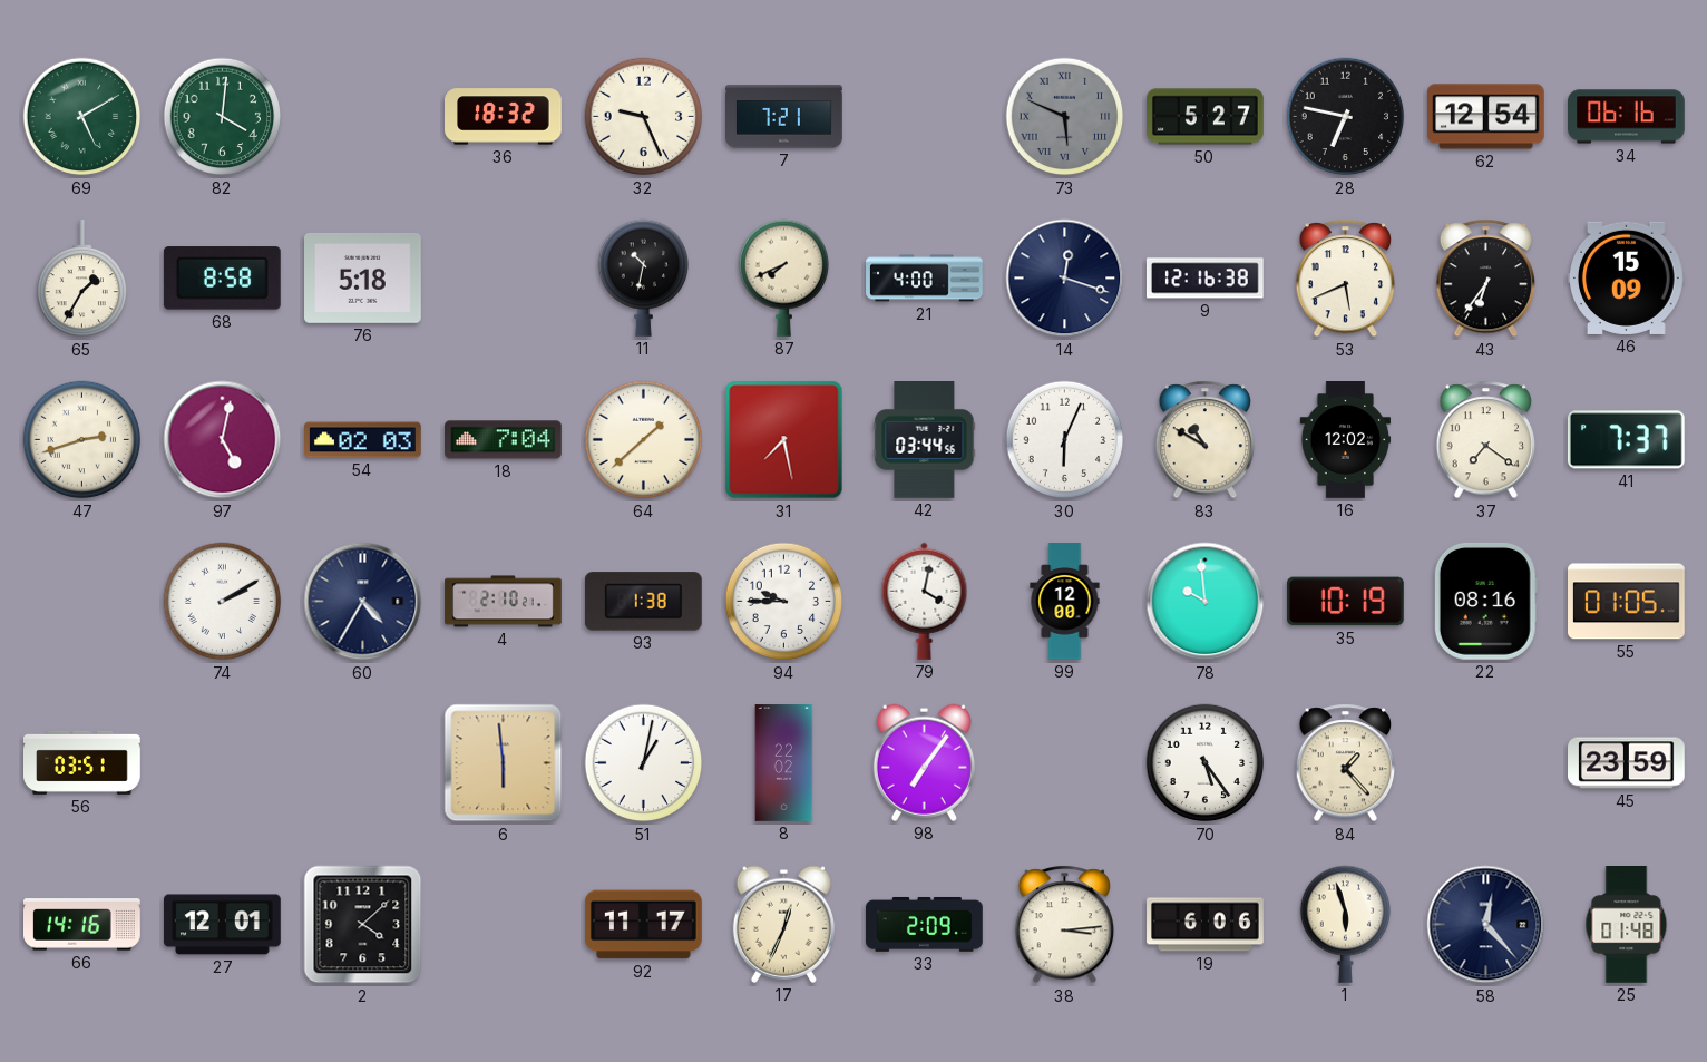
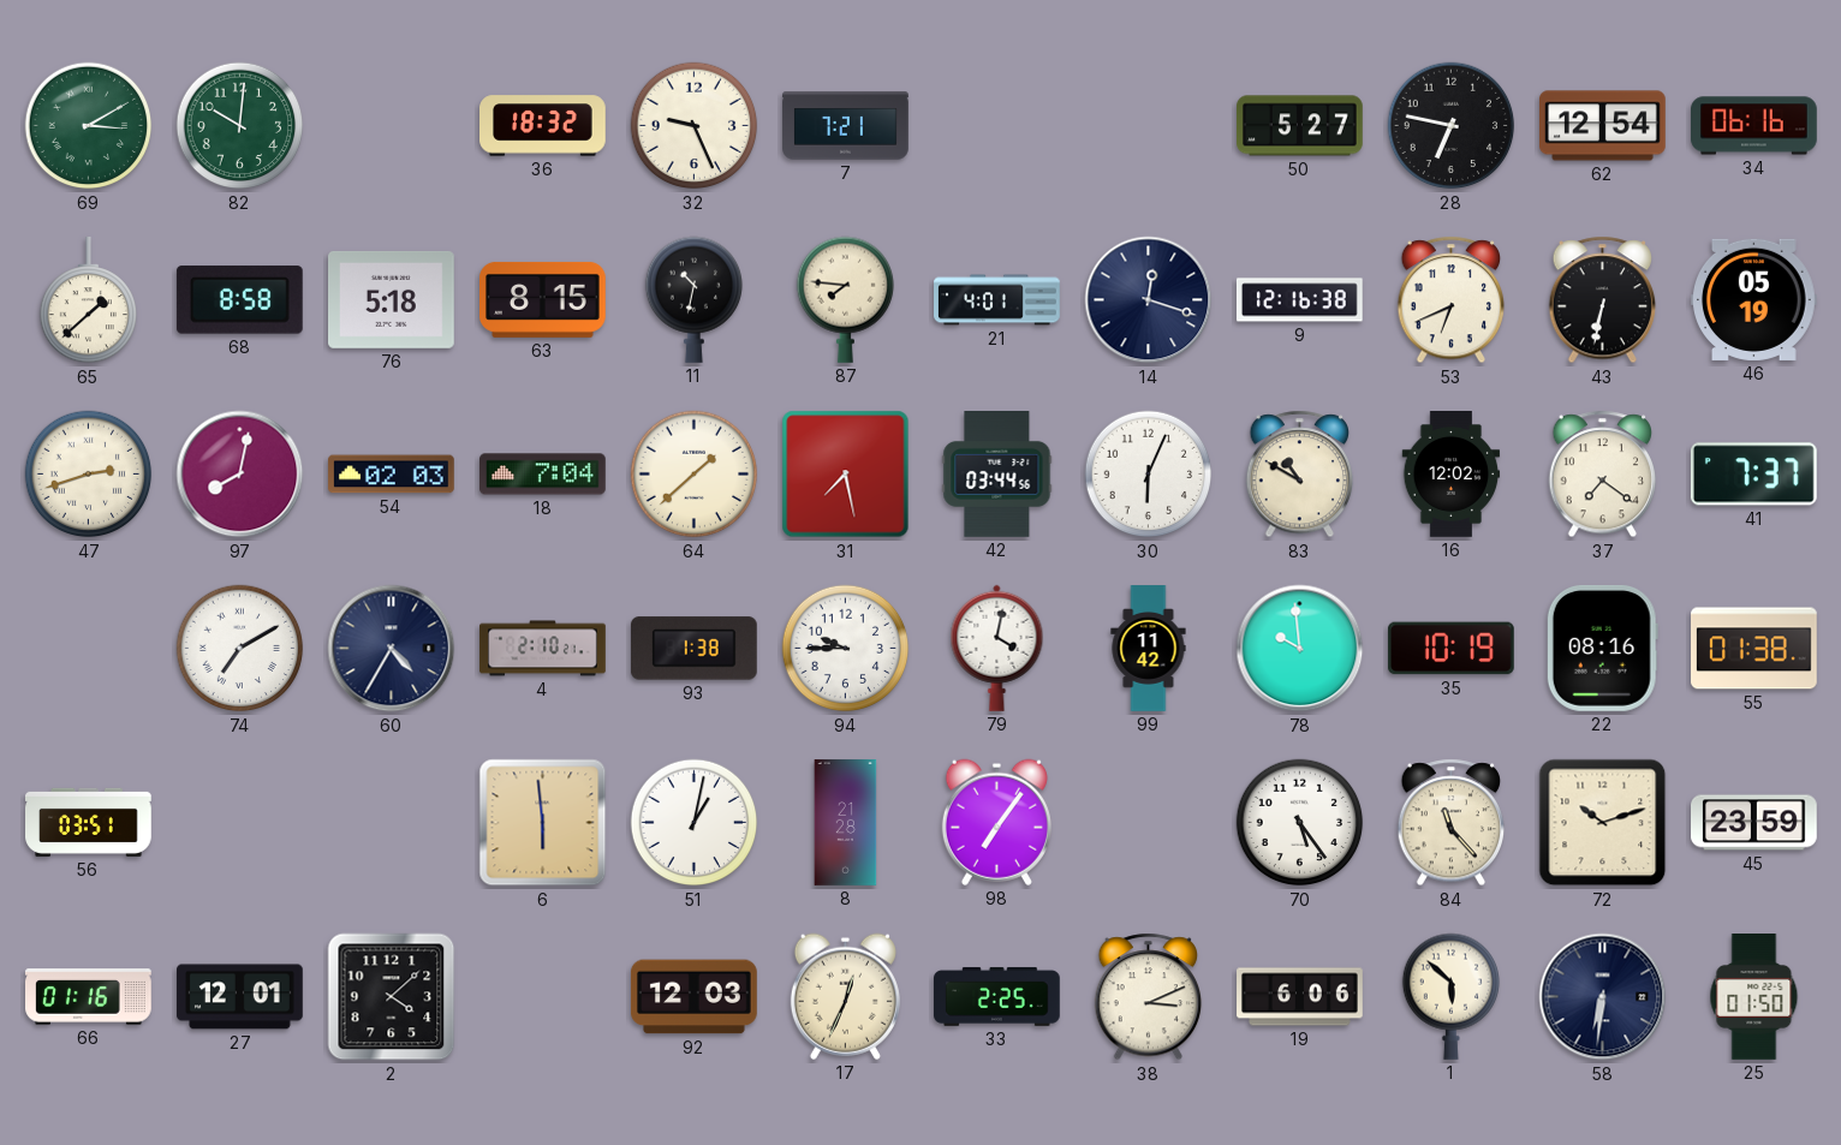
69: 5:10 -> 3:10 (89, 126)
82: 4:01 -> 10:01 (240, 126)
73: 5:49 -> none (1065, 117)
65: 1:35 -> 1:38 (88, 302)
63: none -> 8:15 (543, 299)
87: 7:41 -> 7:46 (845, 299)
21: 4:00 -> 4:01 (997, 300)
53: 5:41 -> 6:41 (1452, 300)
43: 6:36 -> 6:32 (1603, 300)
46: 15:09 -> 05:19 (1754, 299)
97: 5:02 -> 8:02 (240, 475)
74: 2:10 -> 7:10 (240, 649)
99: 12:00 -> 11:42 (1149, 649)
55: 01:05 -> 01:38 (1754, 649)
8: 22:02 -> 21:28 (846, 823)
84: 1:23 -> 11:23 (1452, 823)
72: none -> 10:12 (1603, 823)
66: 14:16 -> 01:16 (89, 997)
92: 11:17 -> 12:03 (695, 997)
33: 2:09 -> 2:25 (997, 996)
38: 3:14 -> 3:11 (1149, 997)
1: 5:57 -> 5:52 (1450, 996)
58: 12:23 -> 6:31 (1603, 997)
25: 01:48 -> 01:50 (1754, 997)
